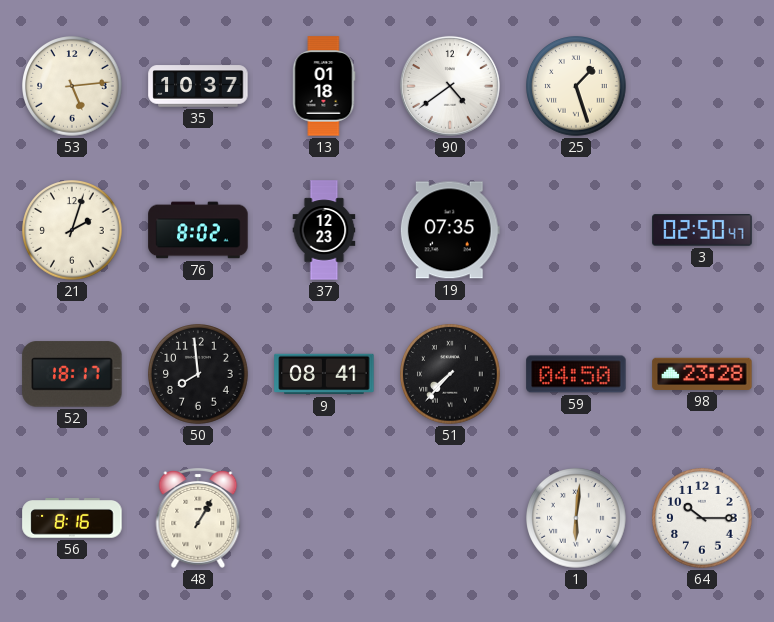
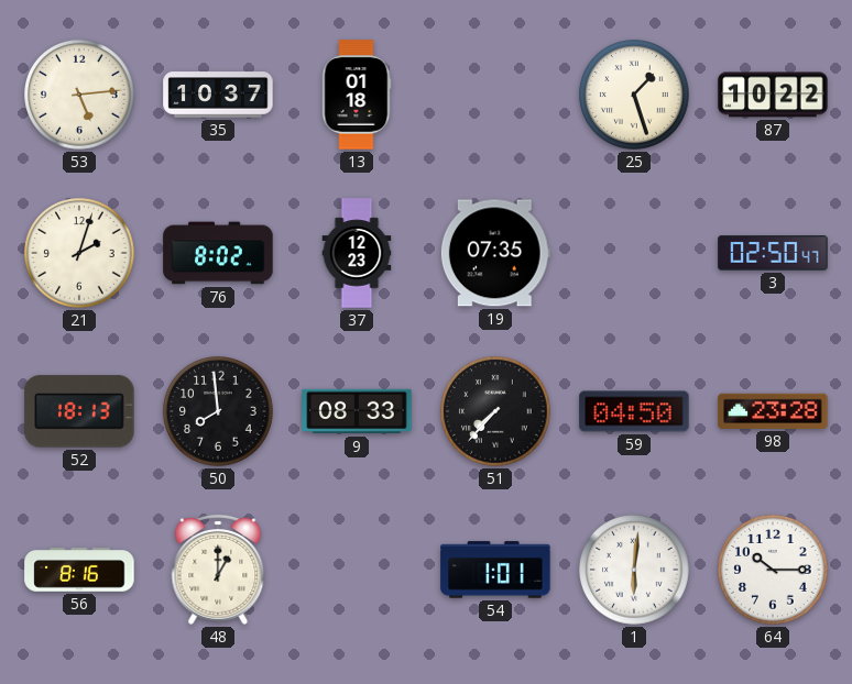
90: 4:39 -> none (450, 86)
87: none -> 10:22 (773, 95)
52: 18:17 -> 18:13 (79, 411)
9: 08:41 -> 08:33 (357, 411)
48: 1:05 -> 1:00 (218, 571)
54: none -> 1:01 (495, 570)
